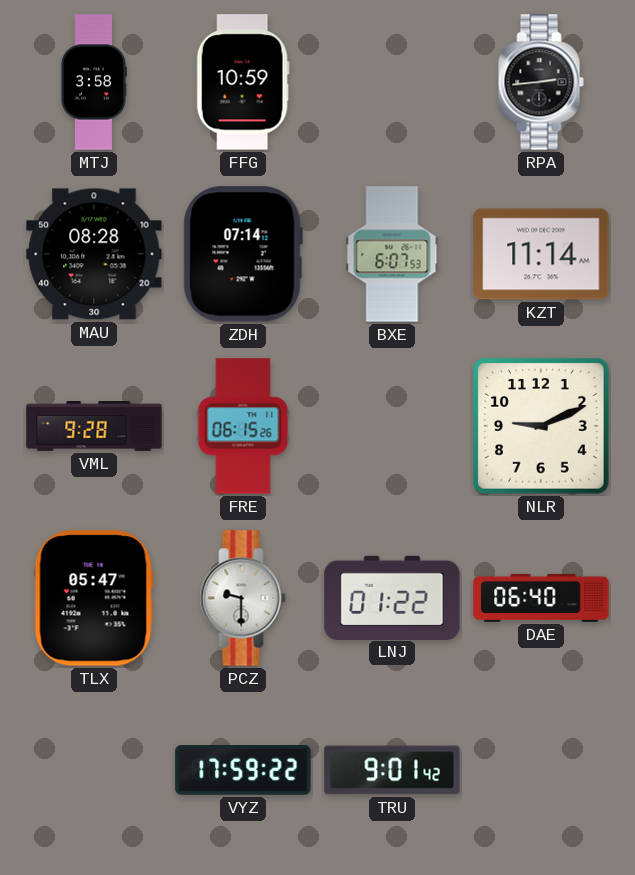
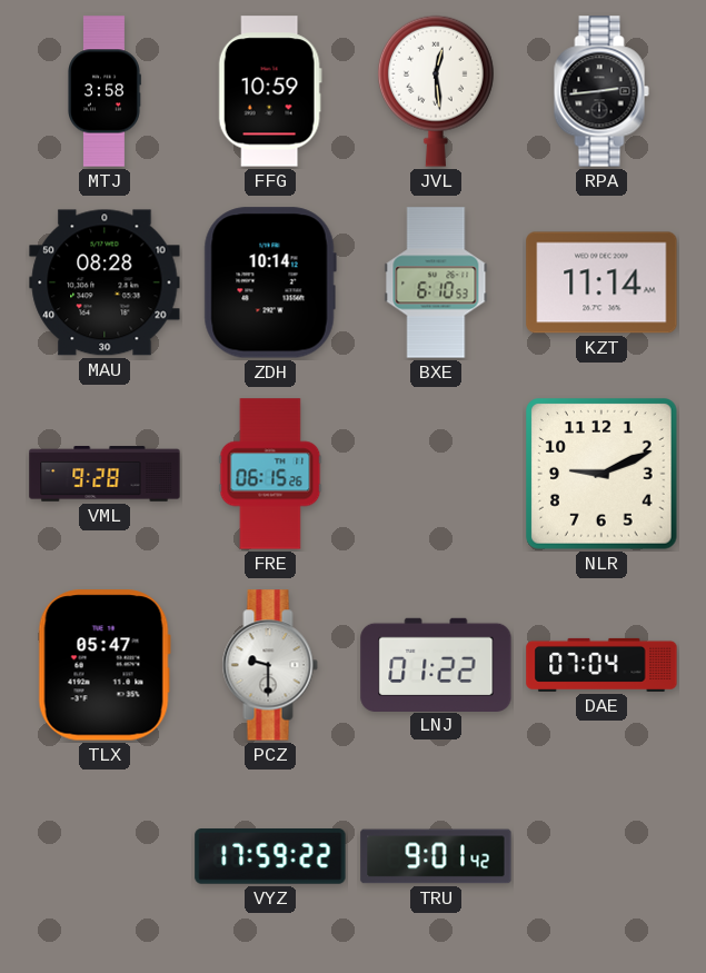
JVL: none -> 12:29 (436, 91)
ZDH: 07:14 -> 10:14 (270, 282)
BXE: 6:07 -> 6:10 (436, 282)
DAE: 06:40 -> 07:04 (601, 665)
